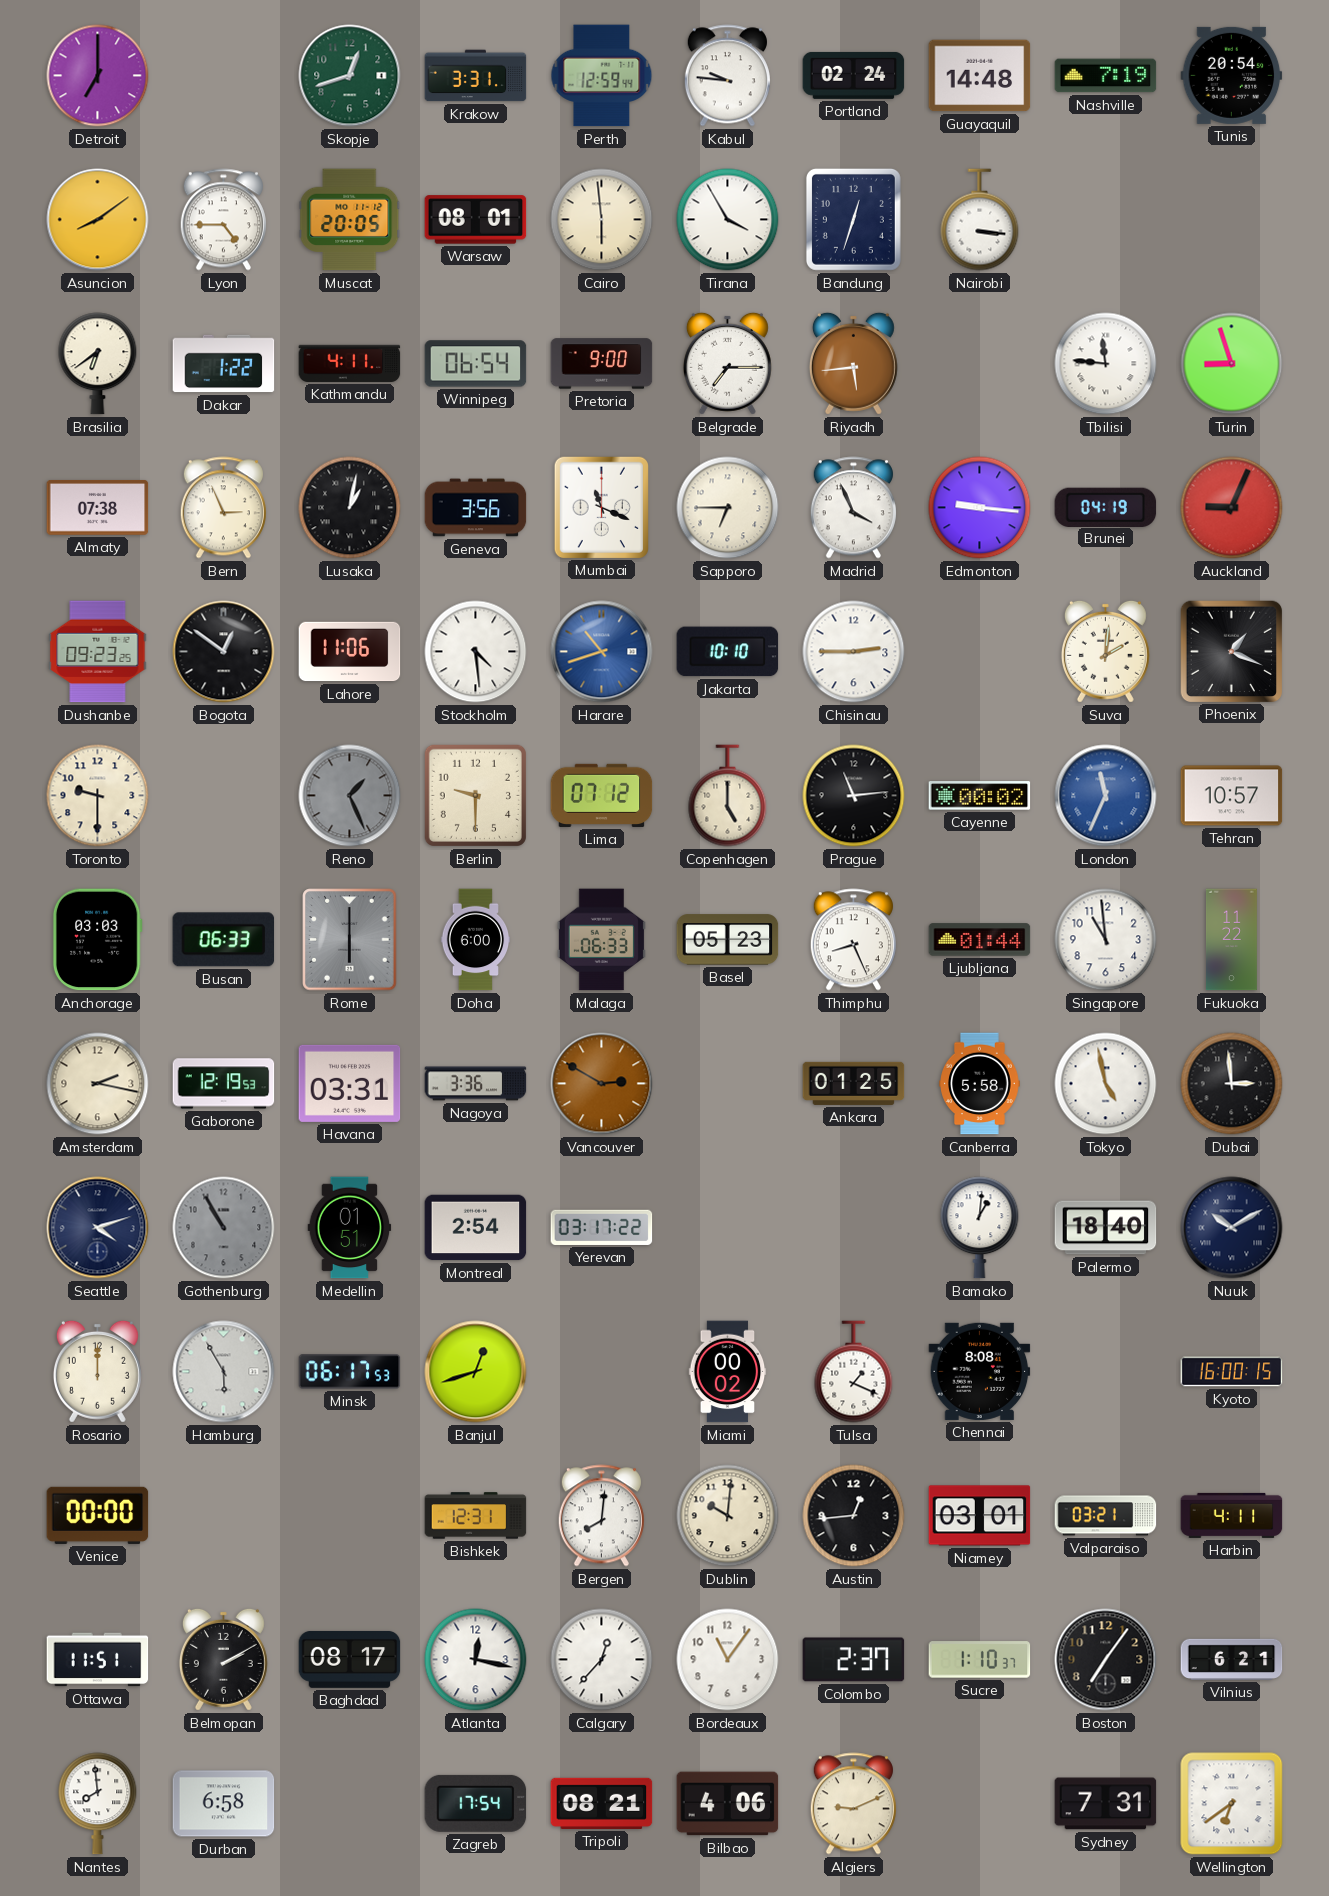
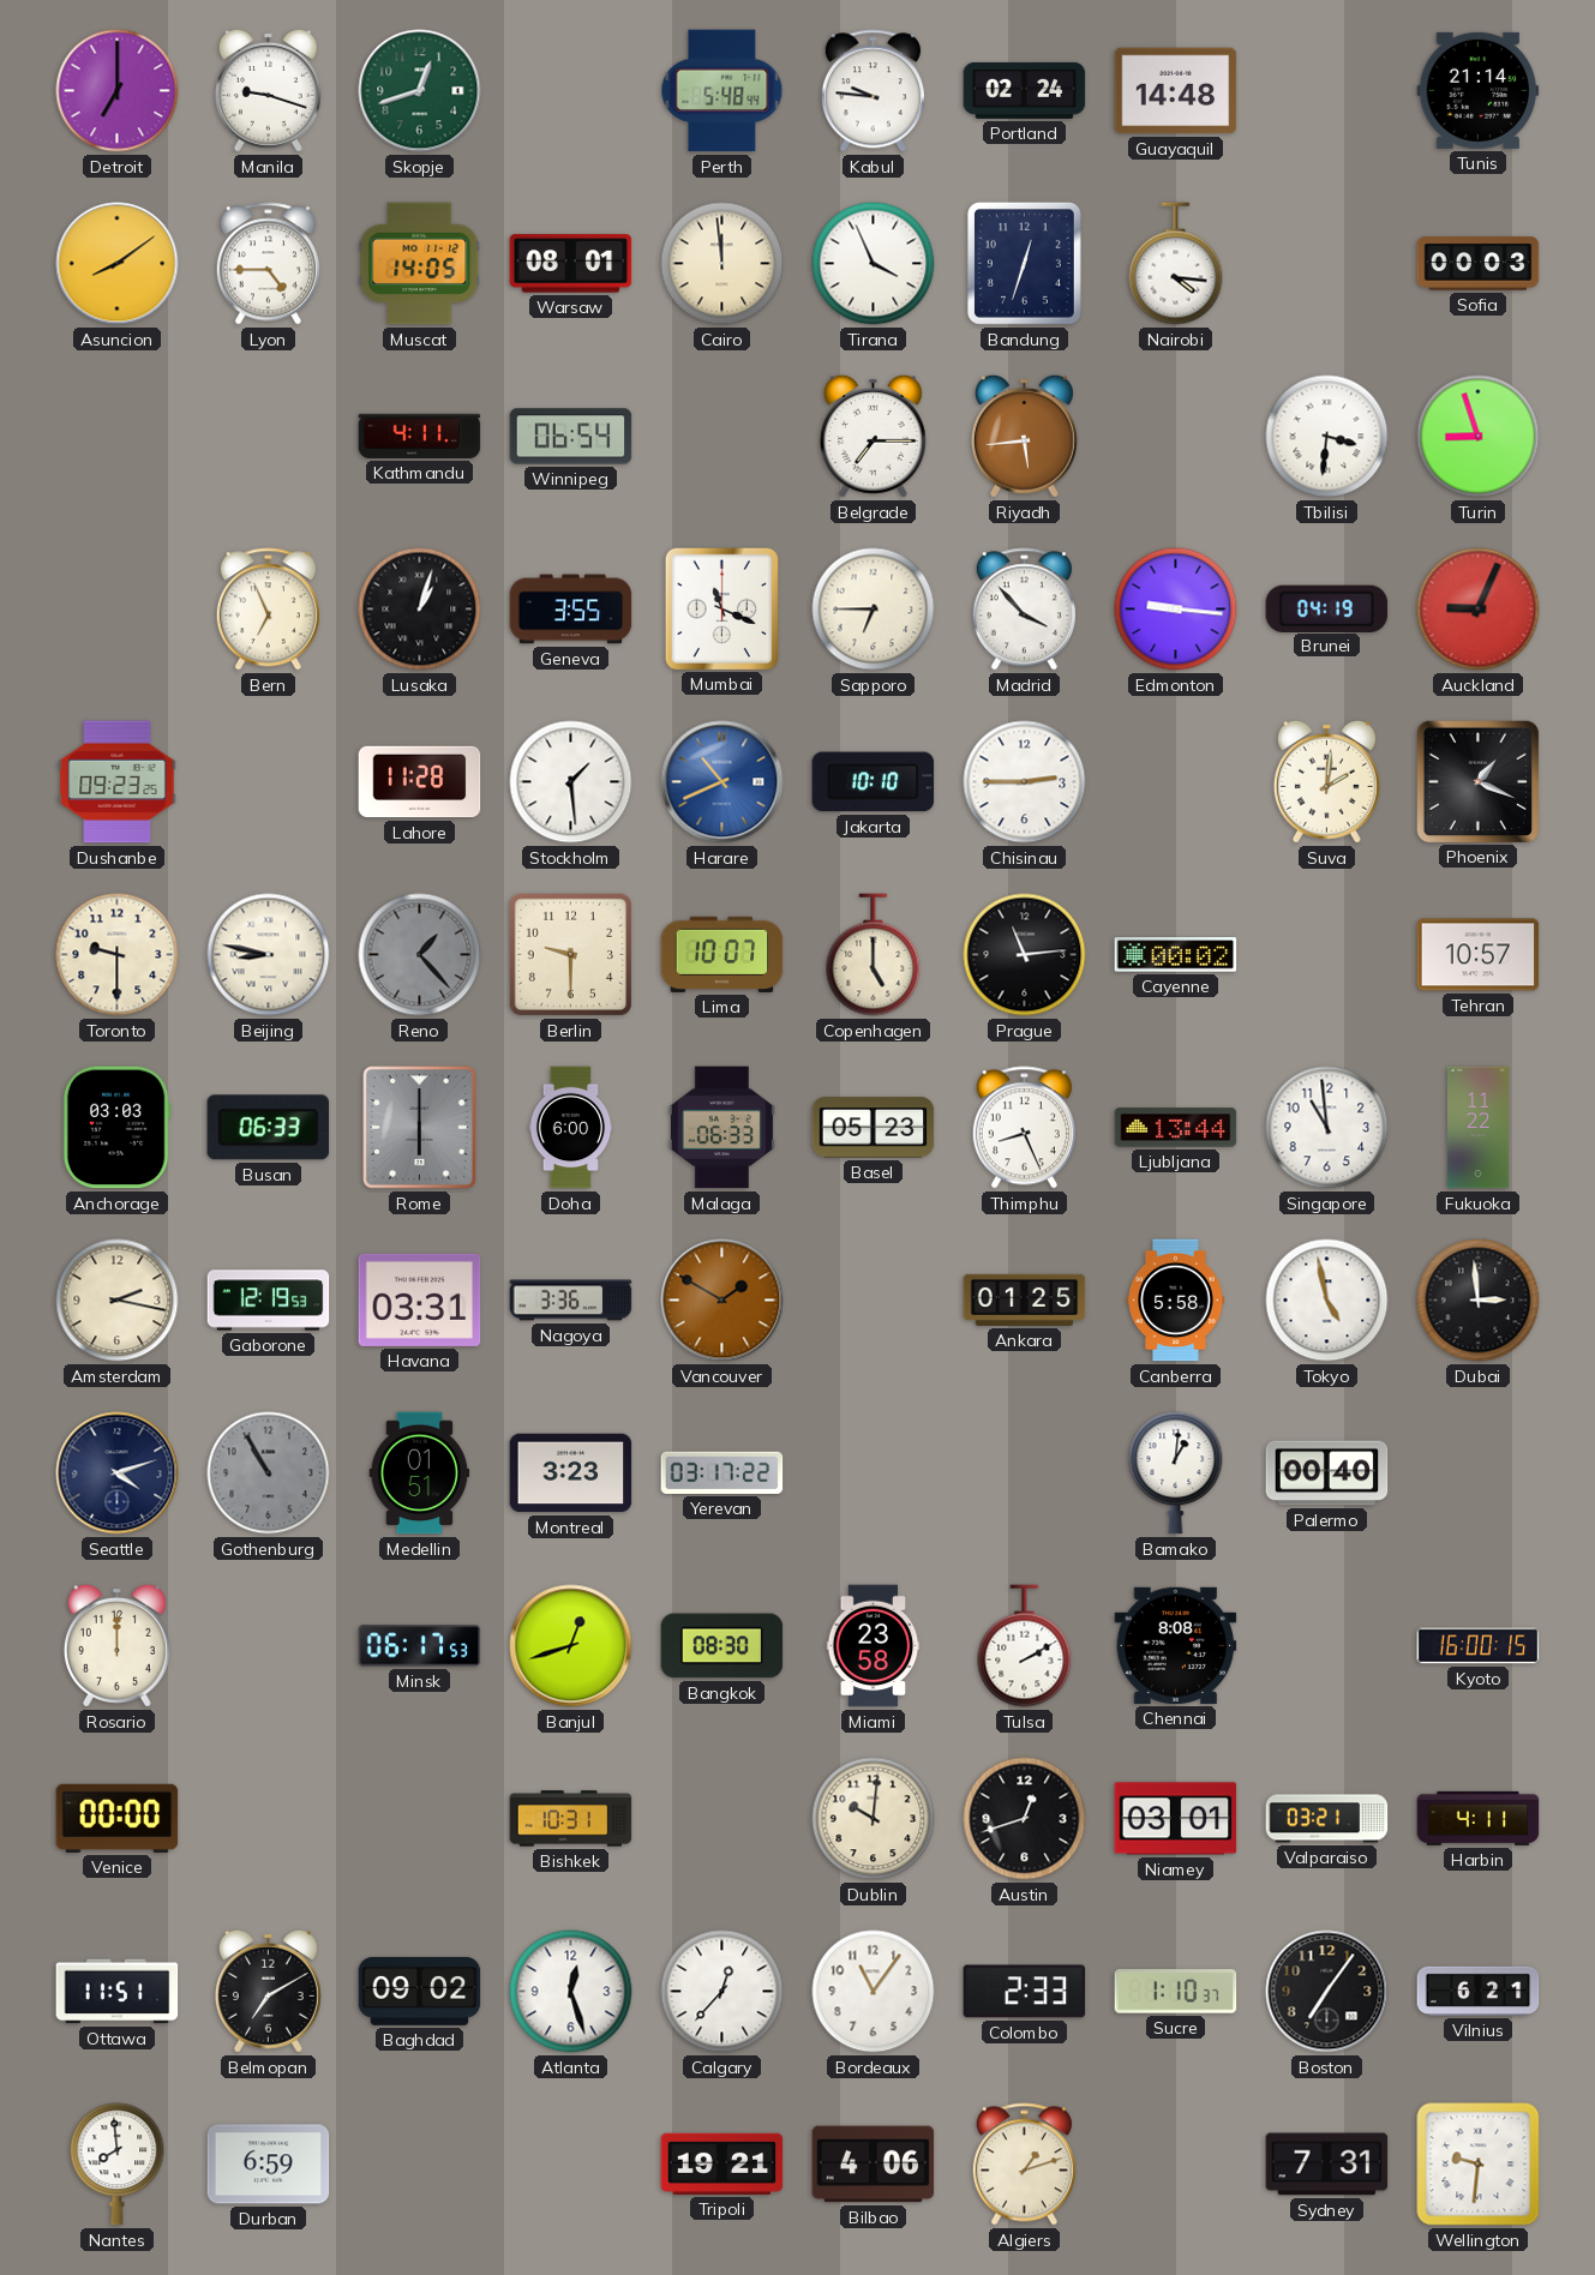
Manila: none -> 9:18 (268, 90)
Krakow: 3:31 -> none (476, 76)
Perth: 12:59 -> 5:48 (722, 91)
Nashville: 7:19 -> none (1106, 76)
Tunis: 20:54 -> 21:14 (1479, 90)
Muscat: 20:05 -> 14:05 (420, 264)
Cairo: 5:59 -> 11:59 (722, 264)
Tirana: 3:55 -> 3:56 (874, 264)
Nairobi: 3:16 -> 4:16 (1176, 264)
Sofia: none -> 00:03 (1479, 264)
Brasilia: 6:39 -> none (98, 364)
Dakar: 1:22 -> none (224, 364)
Pretoria: 9:00 -> none (602, 364)
Tbilisi: 11:46 -> 3:31 (1327, 437)
Almaty: 07:38 -> none (98, 507)
Bern: 2:56 -> 6:56 (268, 610)
Lusaka: 1:02 -> 1:03 (420, 610)
Geneva: 3:56 -> 3:55 (571, 610)
Madrid: 3:56 -> 3:53 (1024, 610)
Bogota: 12:51 -> none (224, 652)
Lahore: 11:06 -> 11:28 (420, 782)
Stockholm: 4:29 -> 1:29 (571, 782)
Harare: 10:42 -> 10:41 (722, 782)
Beijing: none -> 8:47 (269, 955)
Reno: 1:26 -> 1:23 (420, 955)
Lima: 07:12 -> 10:07 (722, 954)
London: 11:34 -> none (1106, 796)
Ljubljana: 01:44 -> 13:44 (1176, 1128)
Vancouver: 2:50 -> 1:50 (722, 1301)
Montreal: 2:54 -> 3:23 (571, 1473)
Palermo: 18:40 -> 00:40 (1327, 1473)
Nuuk: 10:10 -> none (1232, 1228)
Hamburg: 5:55 -> none (224, 1372)
Bangkok: none -> 08:30 (722, 1646)
Miami: 00:02 -> 23:58 (874, 1646)
Tulsa: 1:19 -> 2:10 (1025, 1646)
Bishkek: 12:31 -> 10:31 (571, 1819)
Bergen: 8:01 -> none (601, 1516)
Austin: 12:44 -> 12:42 (1025, 1819)
Belmopan: 2:10 -> 7:10 (268, 1991)
Baghdad: 08:17 -> 09:02 (420, 1991)
Atlanta: 12:17 -> 12:27 (571, 1992)
Colombo: 2:37 -> 2:33 (1025, 1992)
Durban: 6:58 -> 6:59 (269, 2165)
Zagreb: 17:54 -> none (476, 1803)
Tripoli: 08:21 -> 19:21 (722, 2163)
Algiers: 9:11 -> 1:12 (1024, 2165)
Wellington: 6:39 -> 9:31 (1479, 2165)
